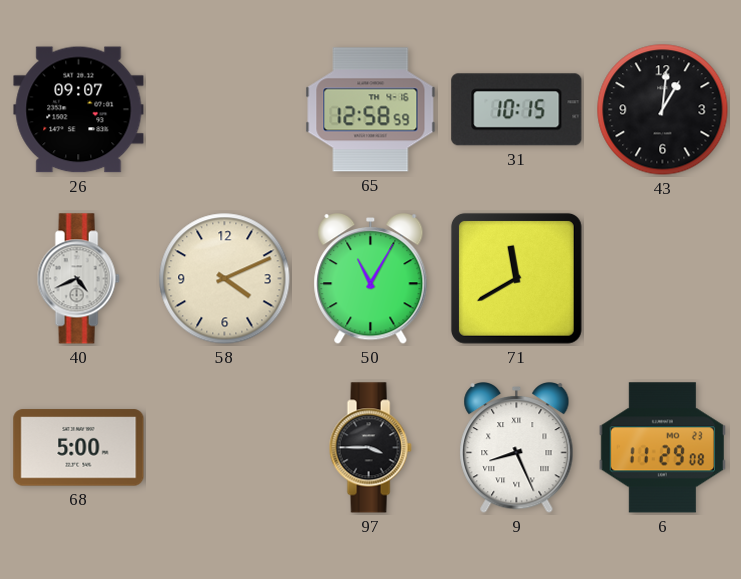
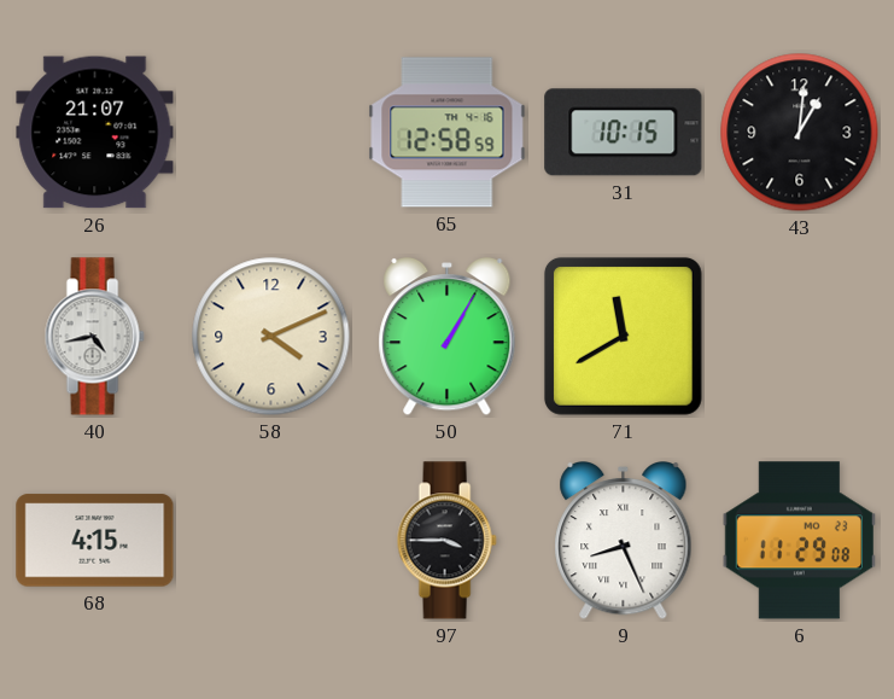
26: 09:07 -> 21:07 (95, 133)
40: 4:41 -> 4:43 (94, 337)
50: 11:05 -> 1:05 (448, 338)
68: 5:00 -> 4:15 (95, 541)
